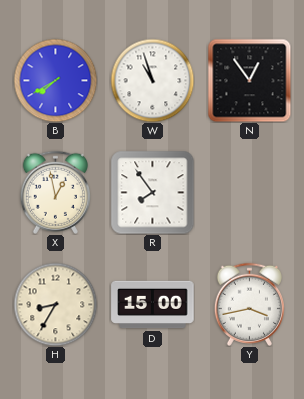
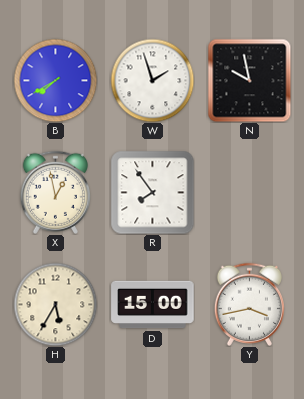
W: 10:57 -> 1:57 (152, 80)
N: 12:54 -> 9:58 (249, 80)
H: 8:35 -> 5:35 (55, 304)
